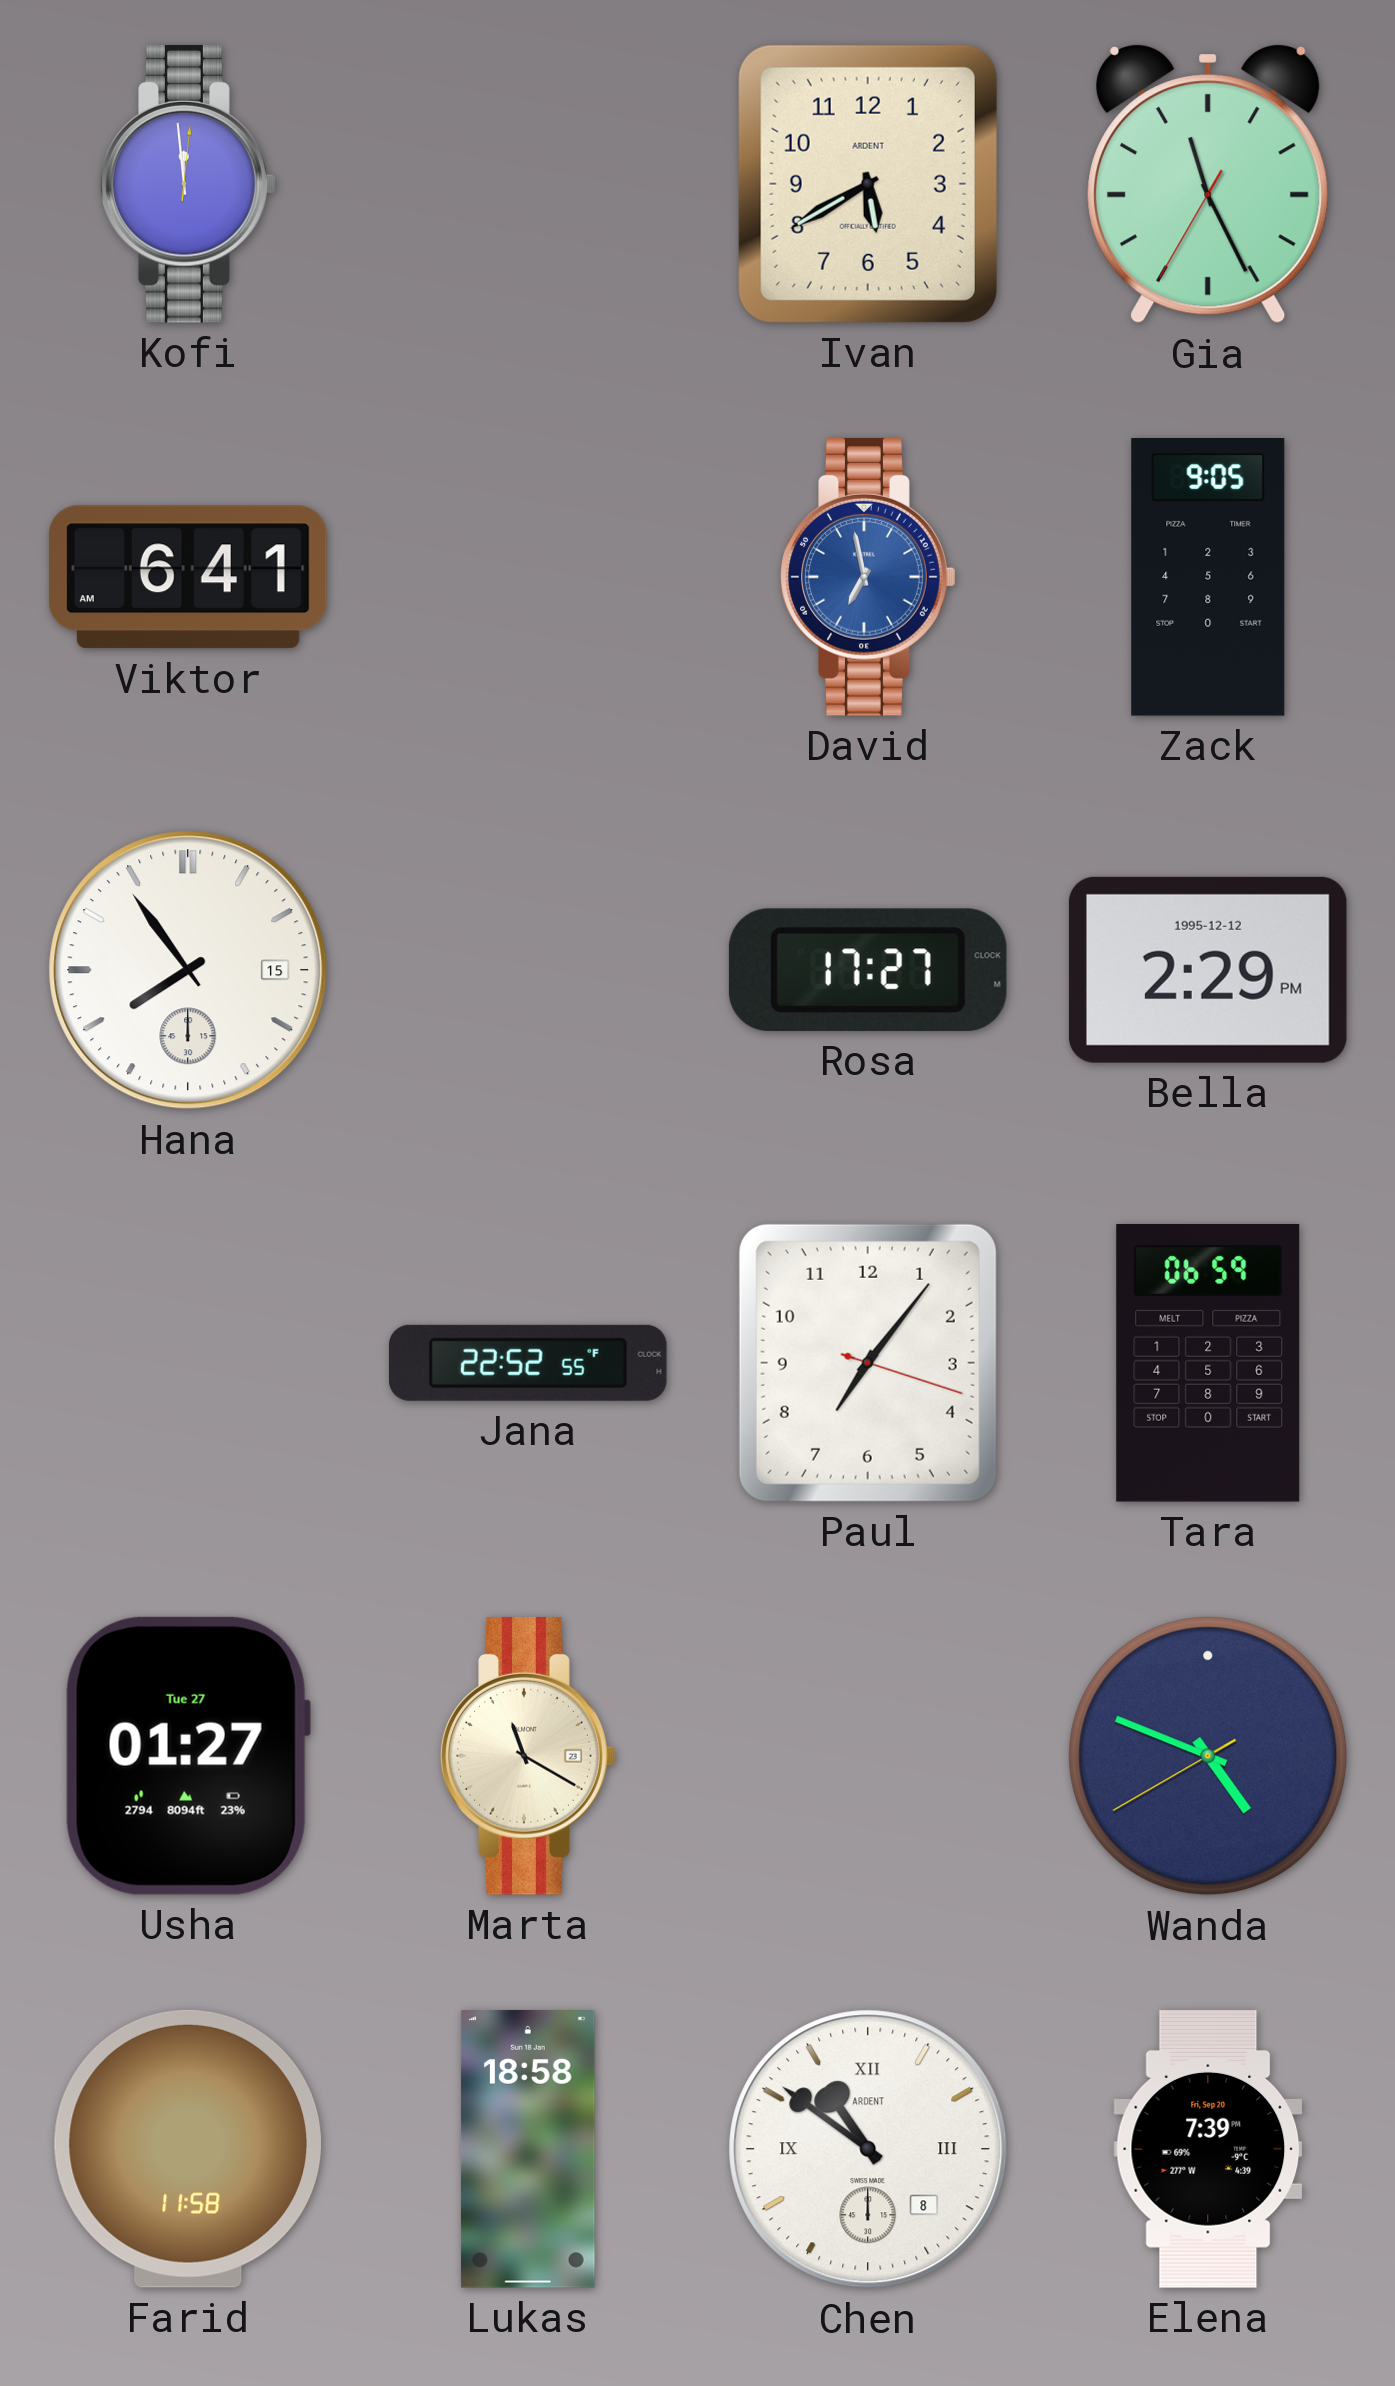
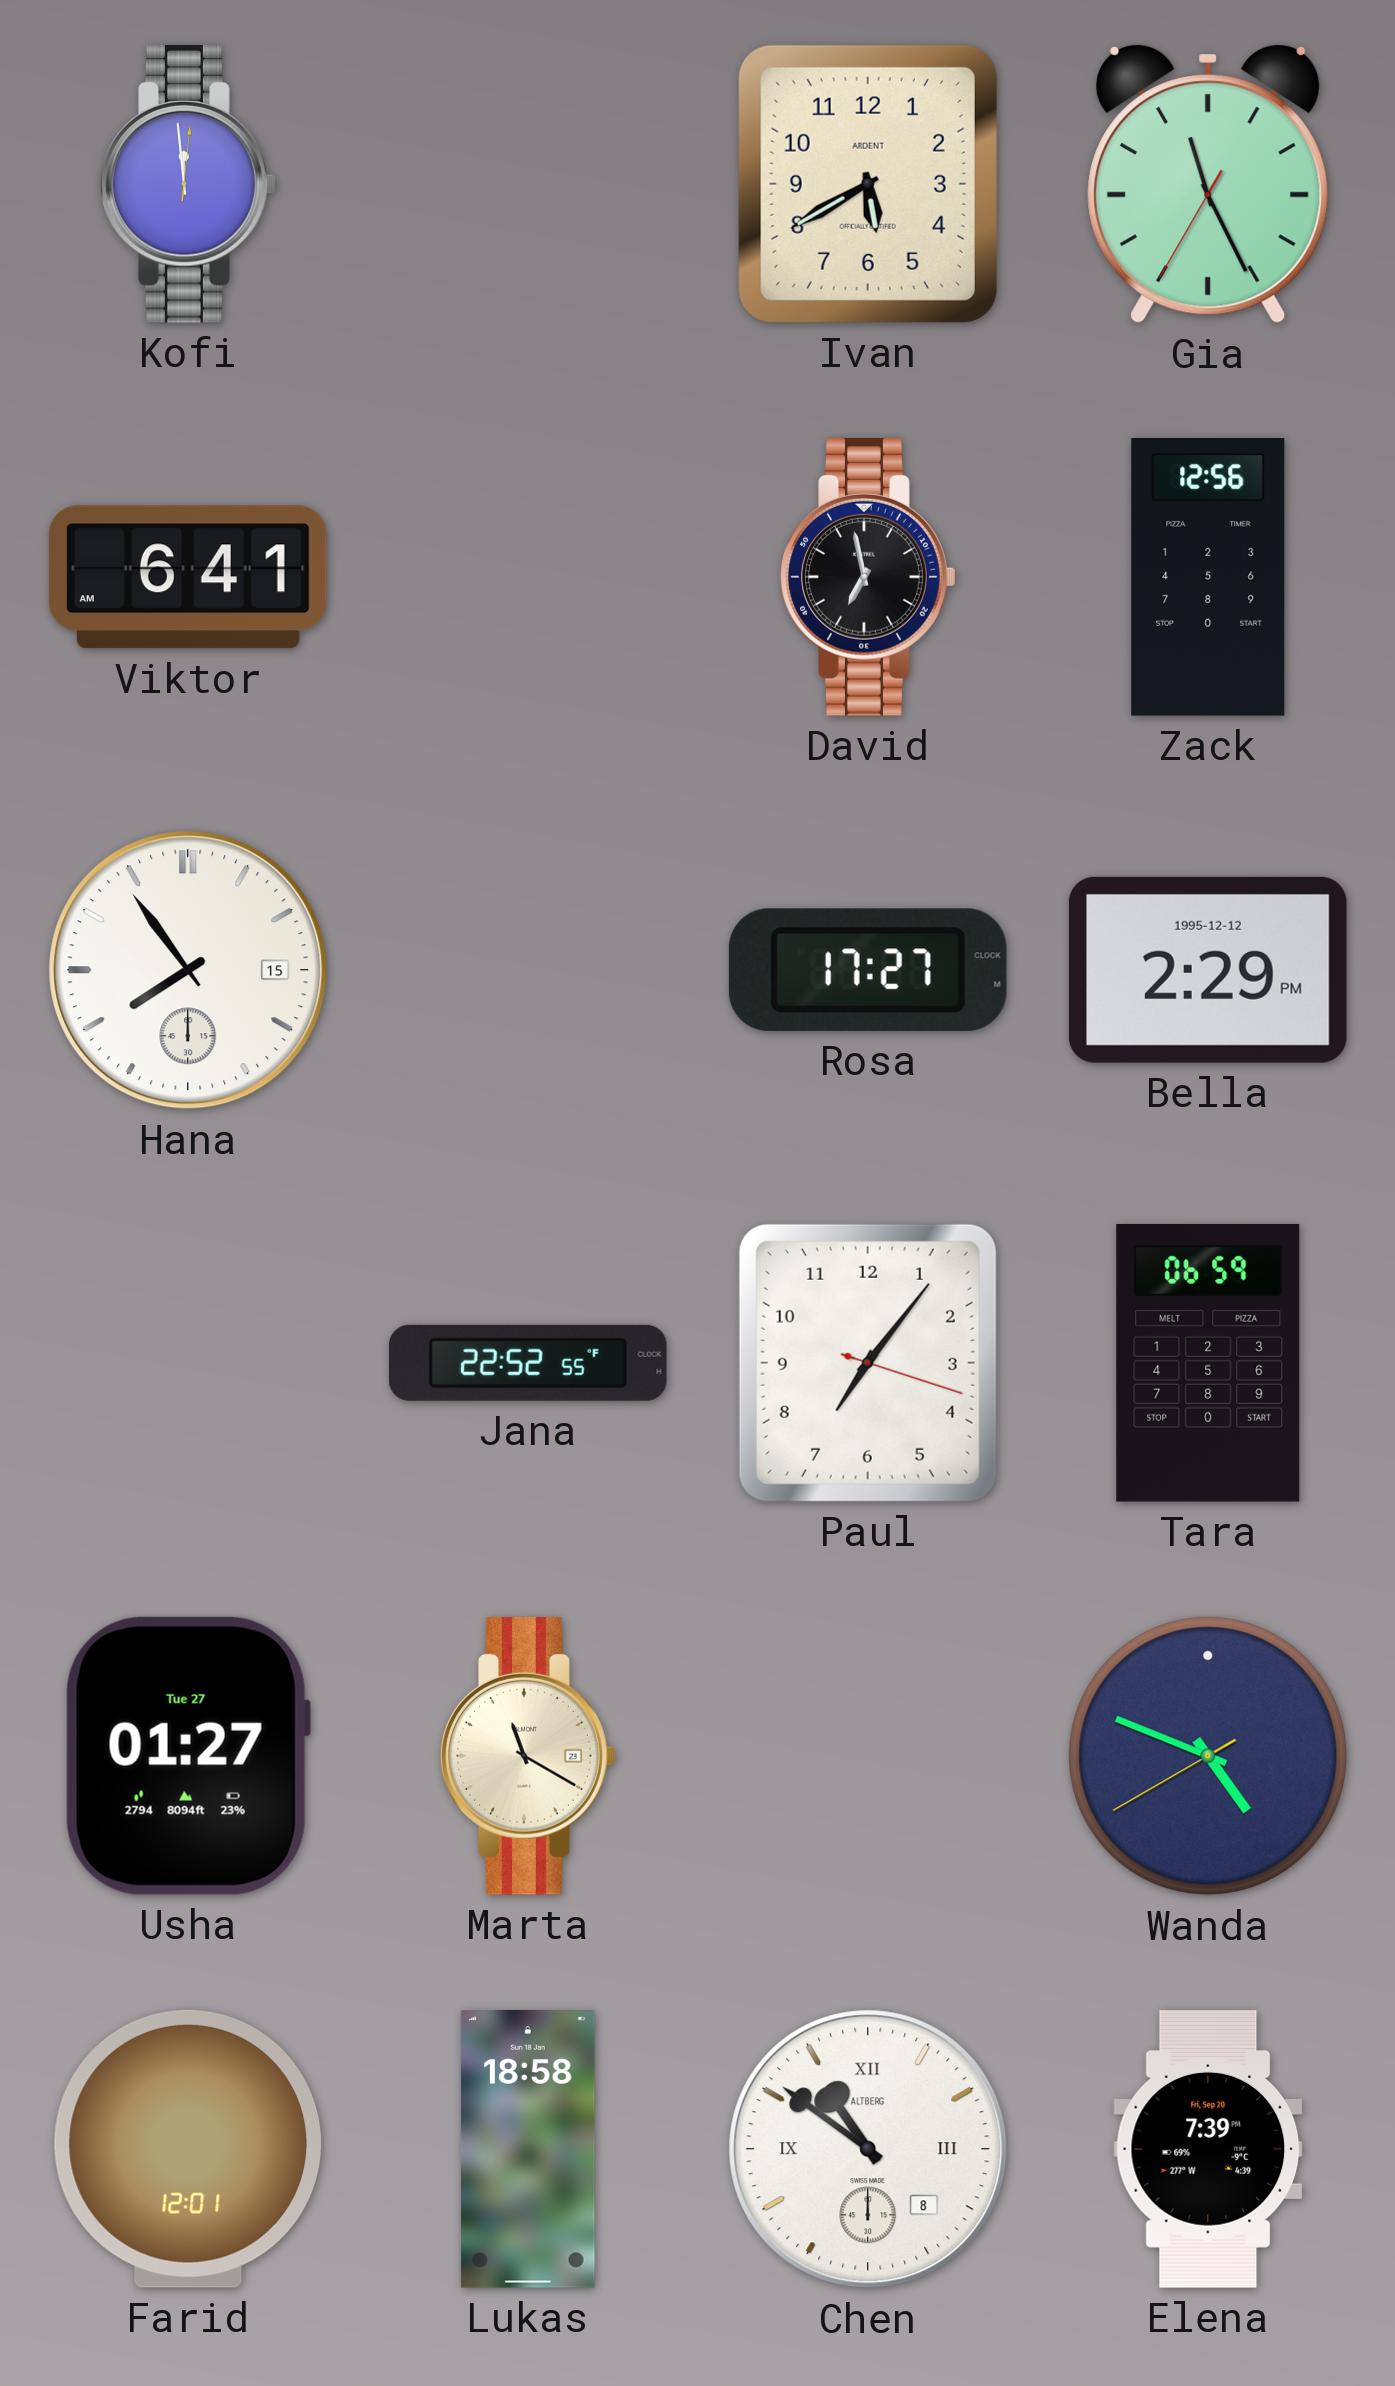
David dial: blue -> black (868, 577)
Zack: 9:05 -> 12:56 (1208, 578)
Farid: 11:58 -> 12:01 (187, 2149)
Chen brand: ARDENT -> ALTBERG (868, 2149)
